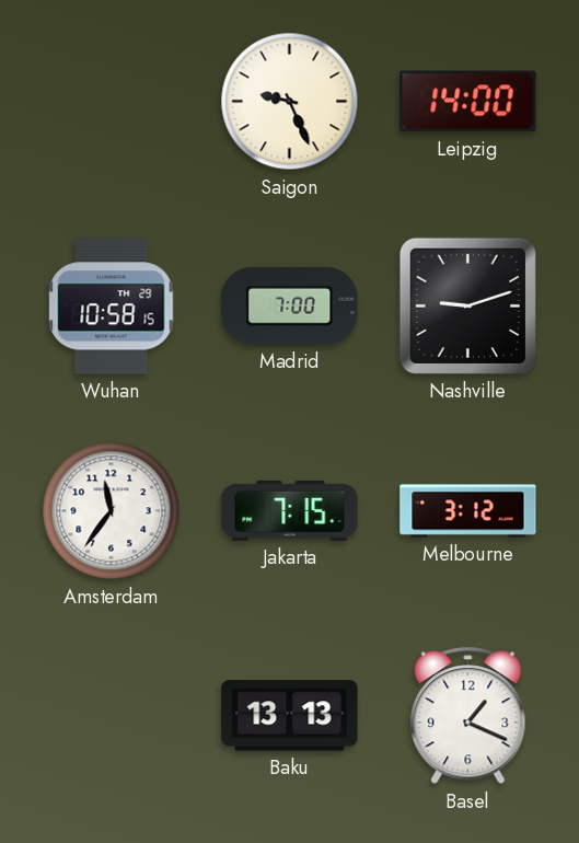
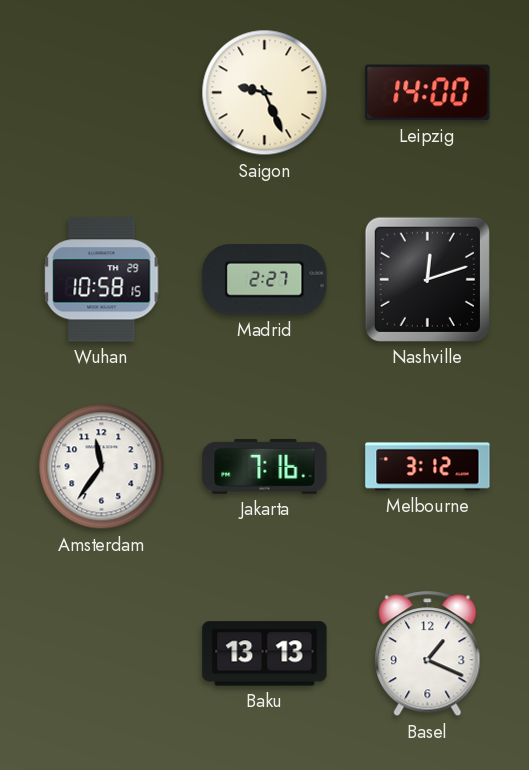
Madrid: 7:00 -> 2:27 (265, 280)
Nashville: 9:12 -> 12:12 (427, 279)
Jakarta: 7:15 -> 7:16 (265, 466)
